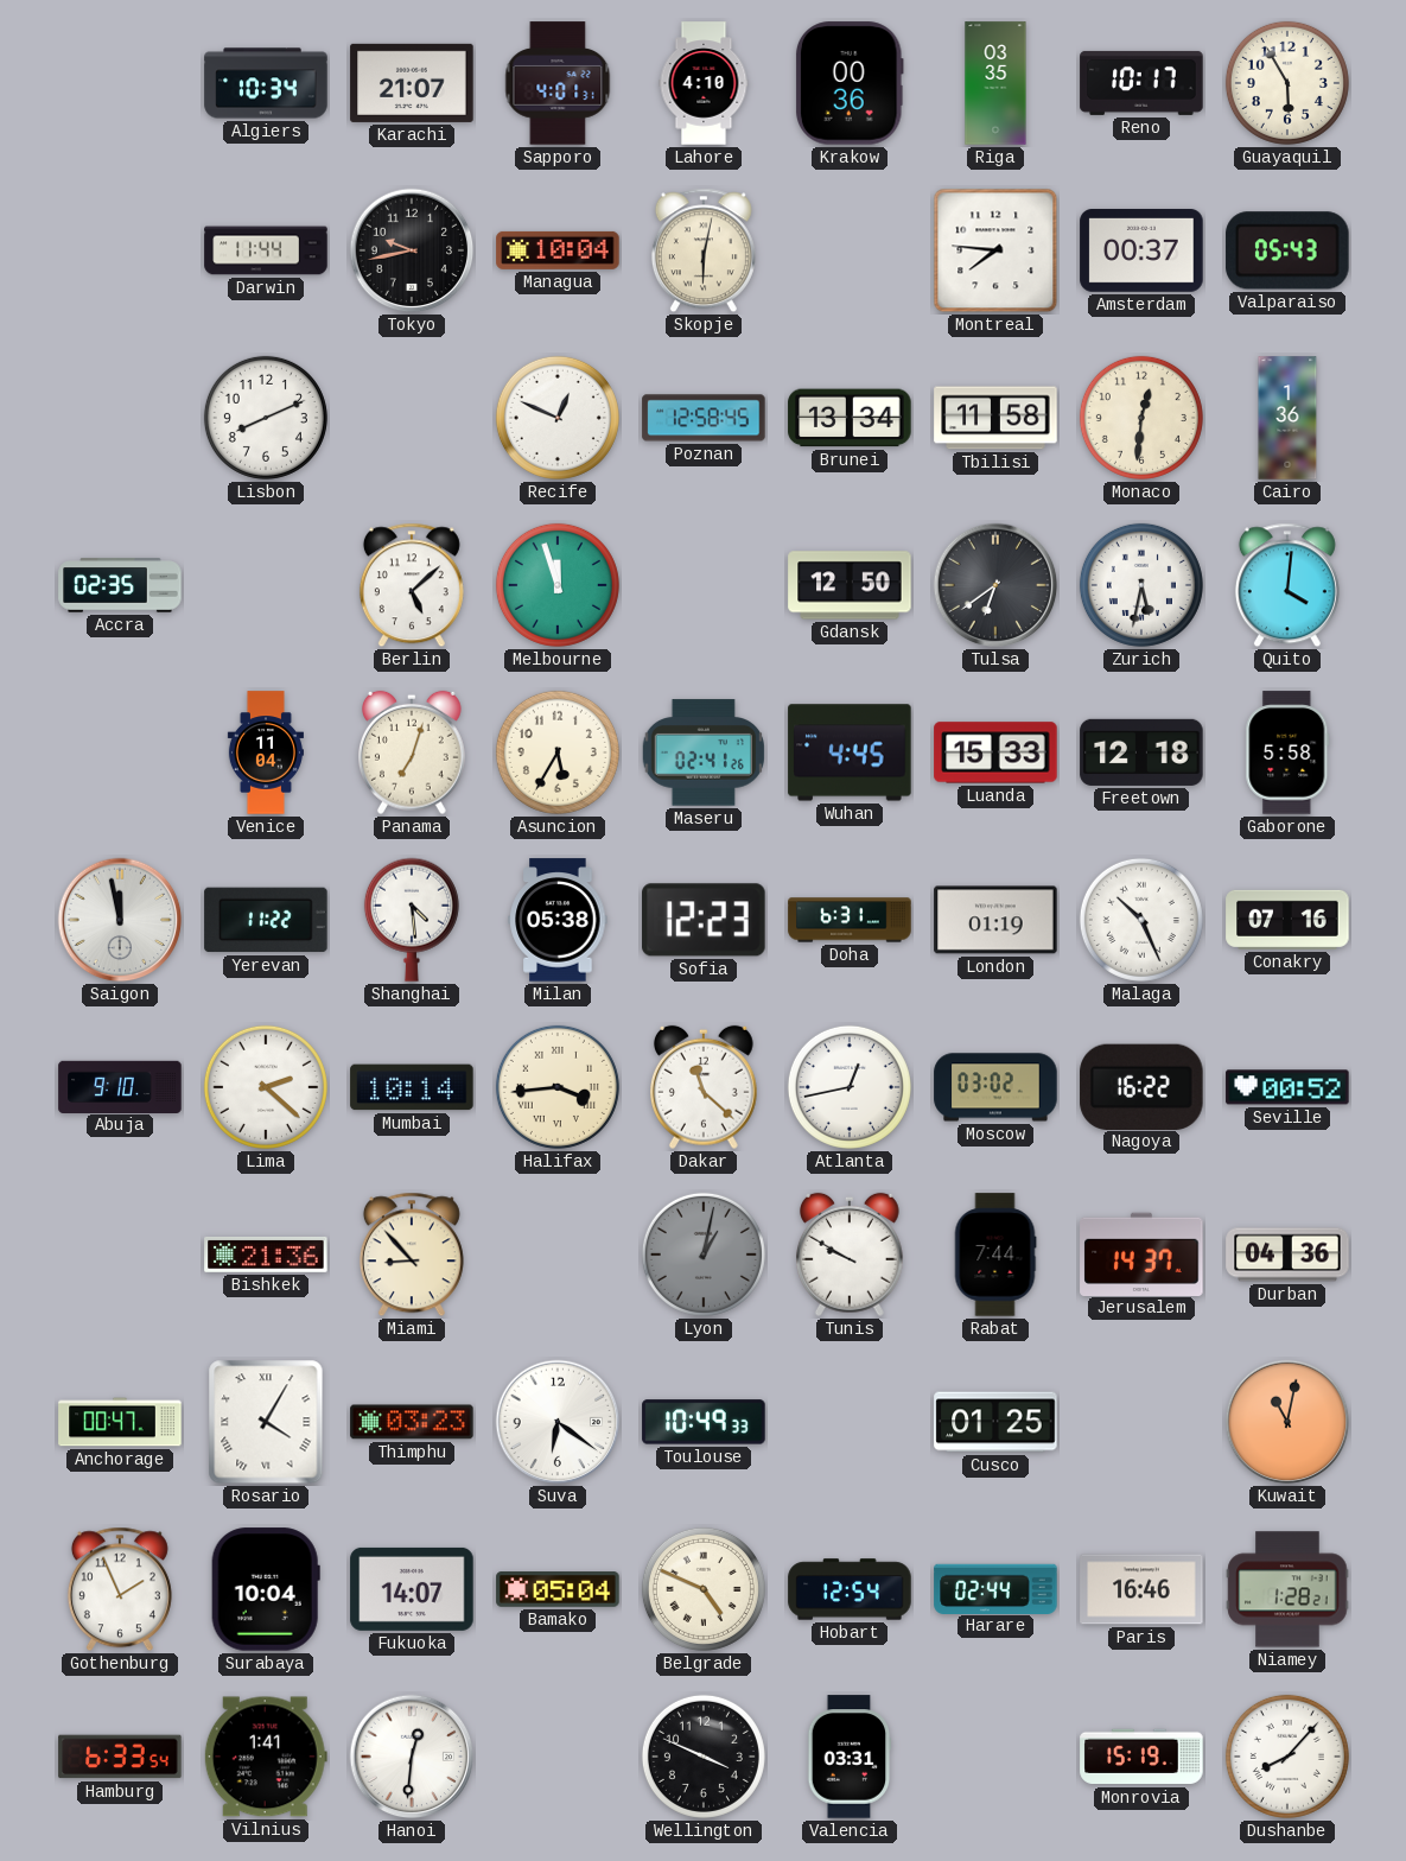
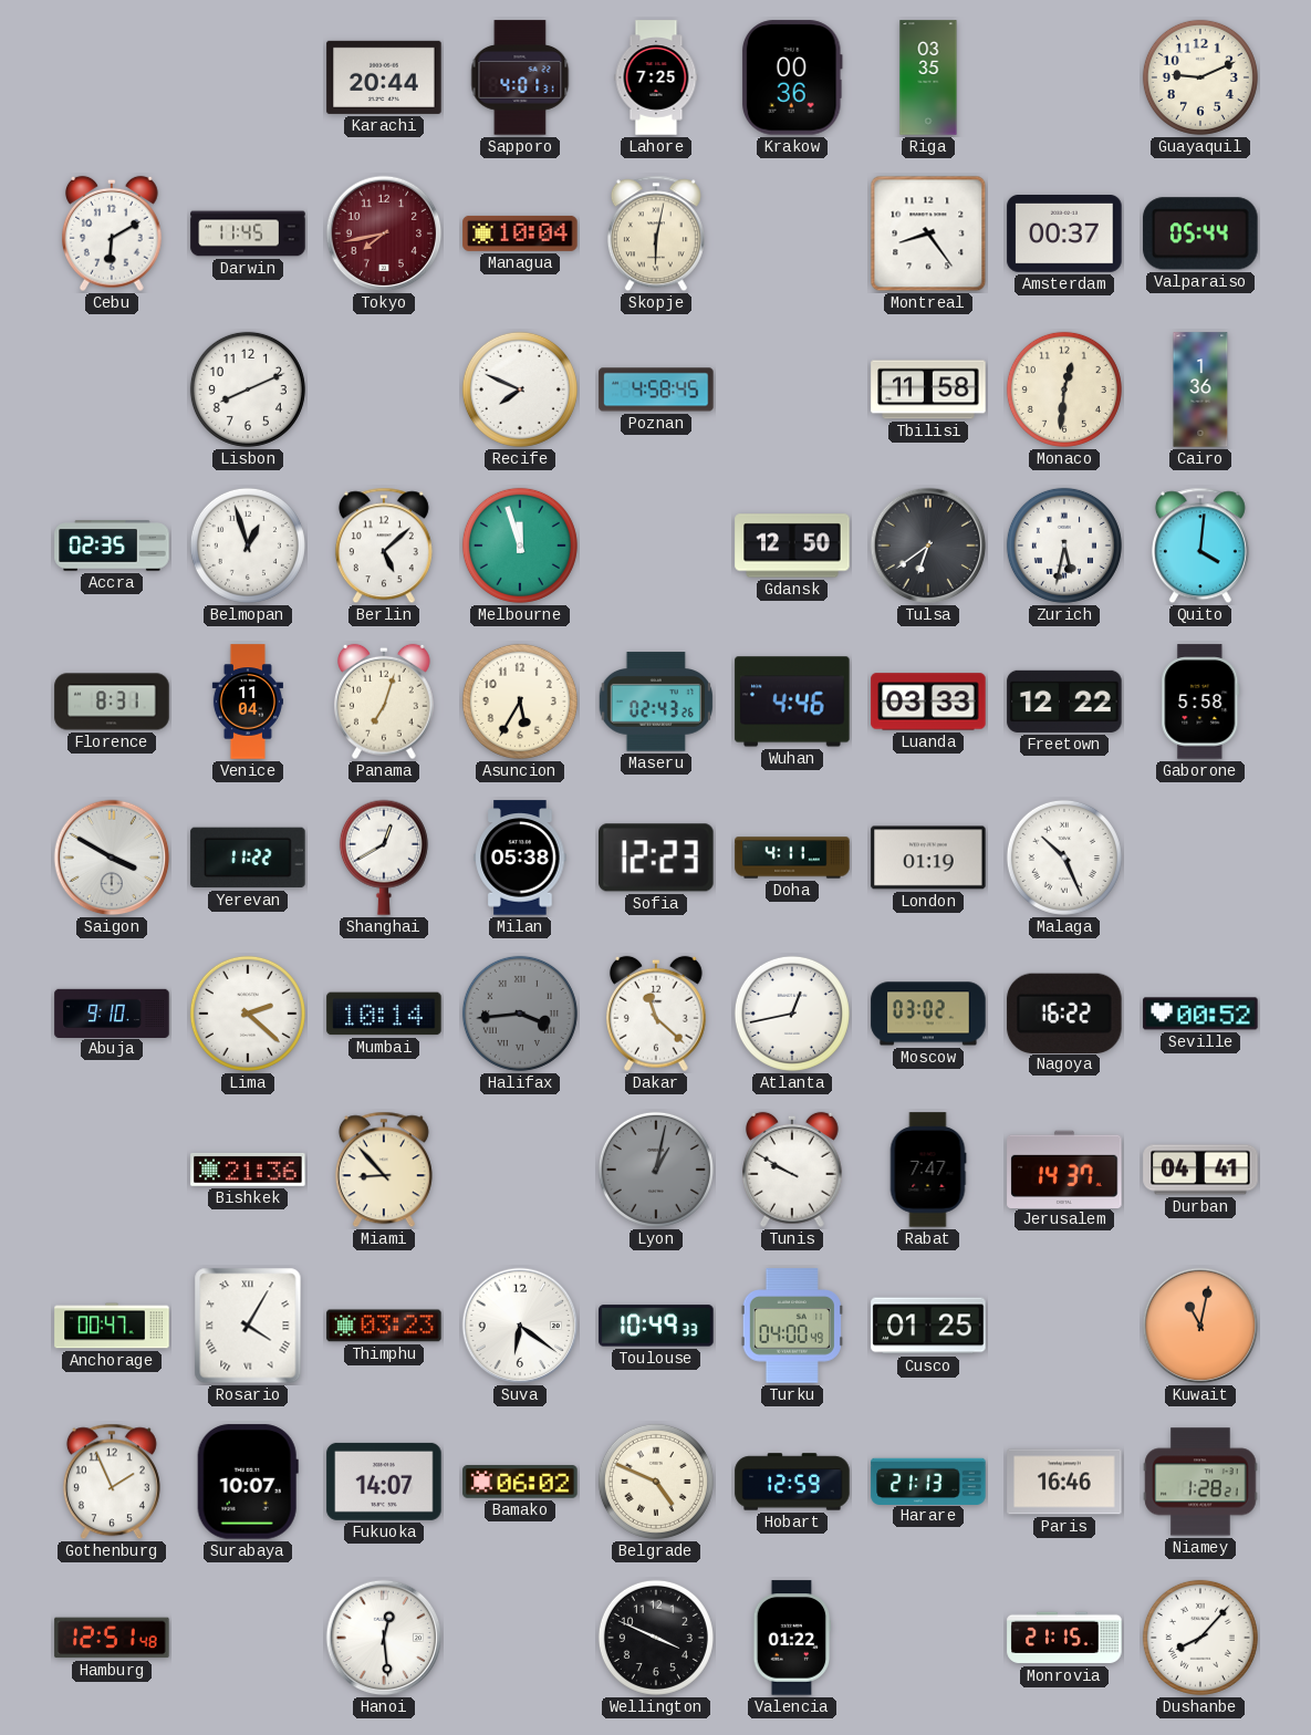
Algiers: 10:34 -> none (266, 83)
Karachi: 21:07 -> 20:44 (384, 77)
Lahore: 4:10 -> 7:25 (656, 77)
Reno: 10:17 -> none (1141, 83)
Guayaquil: 5:55 -> 9:11 (1200, 77)
Cebu: none -> 6:10 (113, 233)
Darwin: 11:44 -> 11:45 (248, 233)
Tokyo: 9:43 -> 7:43 (384, 233)
Tokyo dial: black -> burgundy (384, 233)
Montreal: 7:46 -> 8:24 (928, 233)
Valparaiso: 05:43 -> 05:44 (1200, 233)
Recife: 12:49 -> 7:49 (520, 389)
Poznan: 12:58 -> 4:58 (656, 389)
Brunei: 13:34 -> none (850, 418)
Belmopan: none -> 12:57 (248, 546)
Florence: none -> 8:31 (112, 702)
Maseru: 02:41 -> 02:43 (656, 702)
Wuhan: 4:45 -> 4:46 (792, 702)
Luanda: 15:33 -> 03:33 (928, 702)
Freetown: 12:18 -> 12:22 (1064, 702)
Saigon: 11:58 -> 3:50 (112, 858)
Shanghai: 4:29 -> 12:40 (384, 858)
Doha: 6:31 -> 4:11 (792, 858)
Conakry: 07:16 -> none (1287, 920)
Halifax dial: cream -> grey (520, 1014)
Rabat: 7:44 -> 7:47 (928, 1170)
Durban: 04:36 -> 04:41 (1200, 1170)
Turku: none -> 04:00 (792, 1326)
Surabaya: 10:04 -> 10:07 (248, 1482)
Bamako: 05:04 -> 06:02 (520, 1482)
Hobart: 12:54 -> 12:59 (792, 1482)
Harare: 02:44 -> 21:13 (928, 1481)
Hamburg: 6:33 -> 12:51 (112, 1638)
Vilnius: 1:41 -> none (266, 1757)
Hanoi: 12:31 -> 12:29 (384, 1638)
Valencia: 03:31 -> 01:22 (792, 1638)
Monrovia: 15:19 -> 21:15 (1064, 1638)
